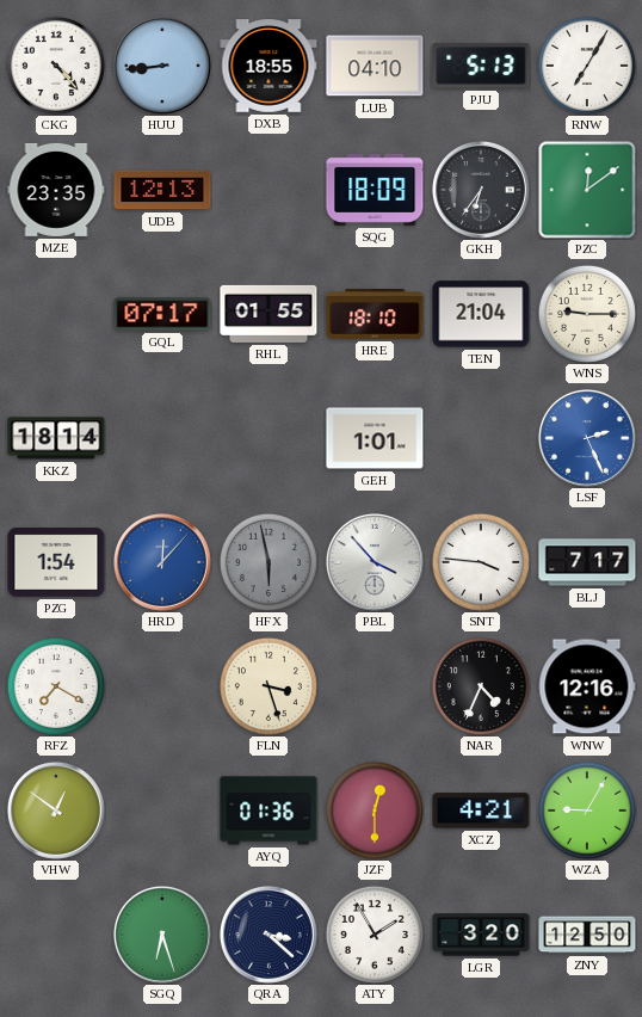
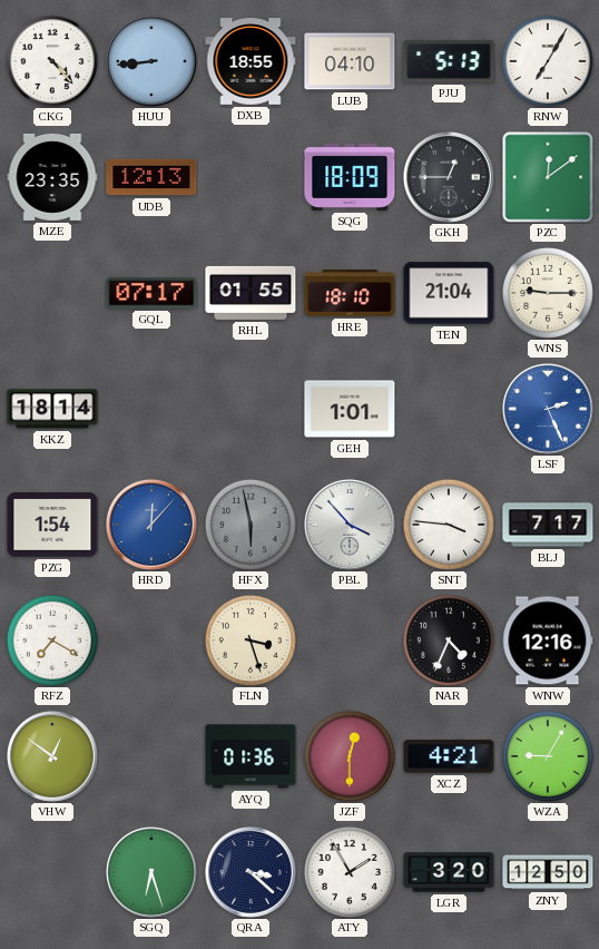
GKH: 6:36 -> 12:45 (449, 177)
